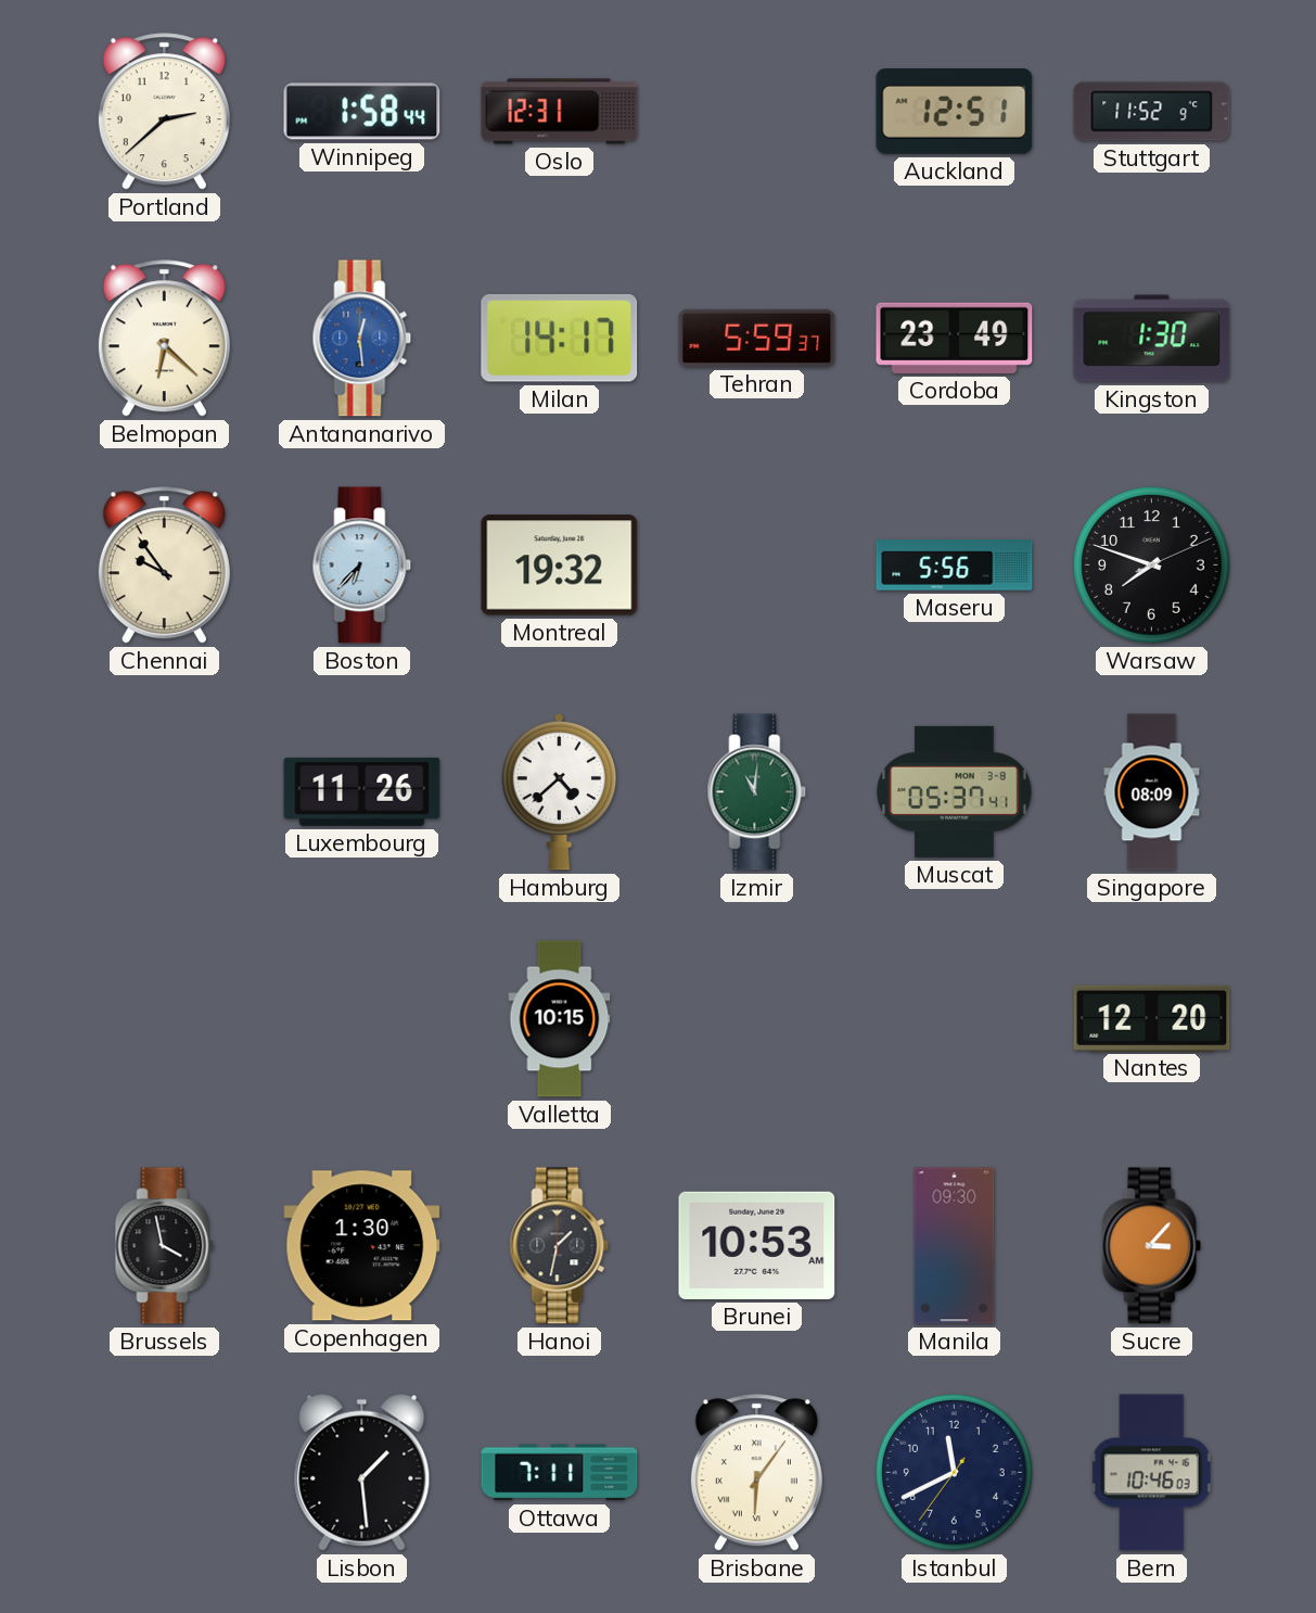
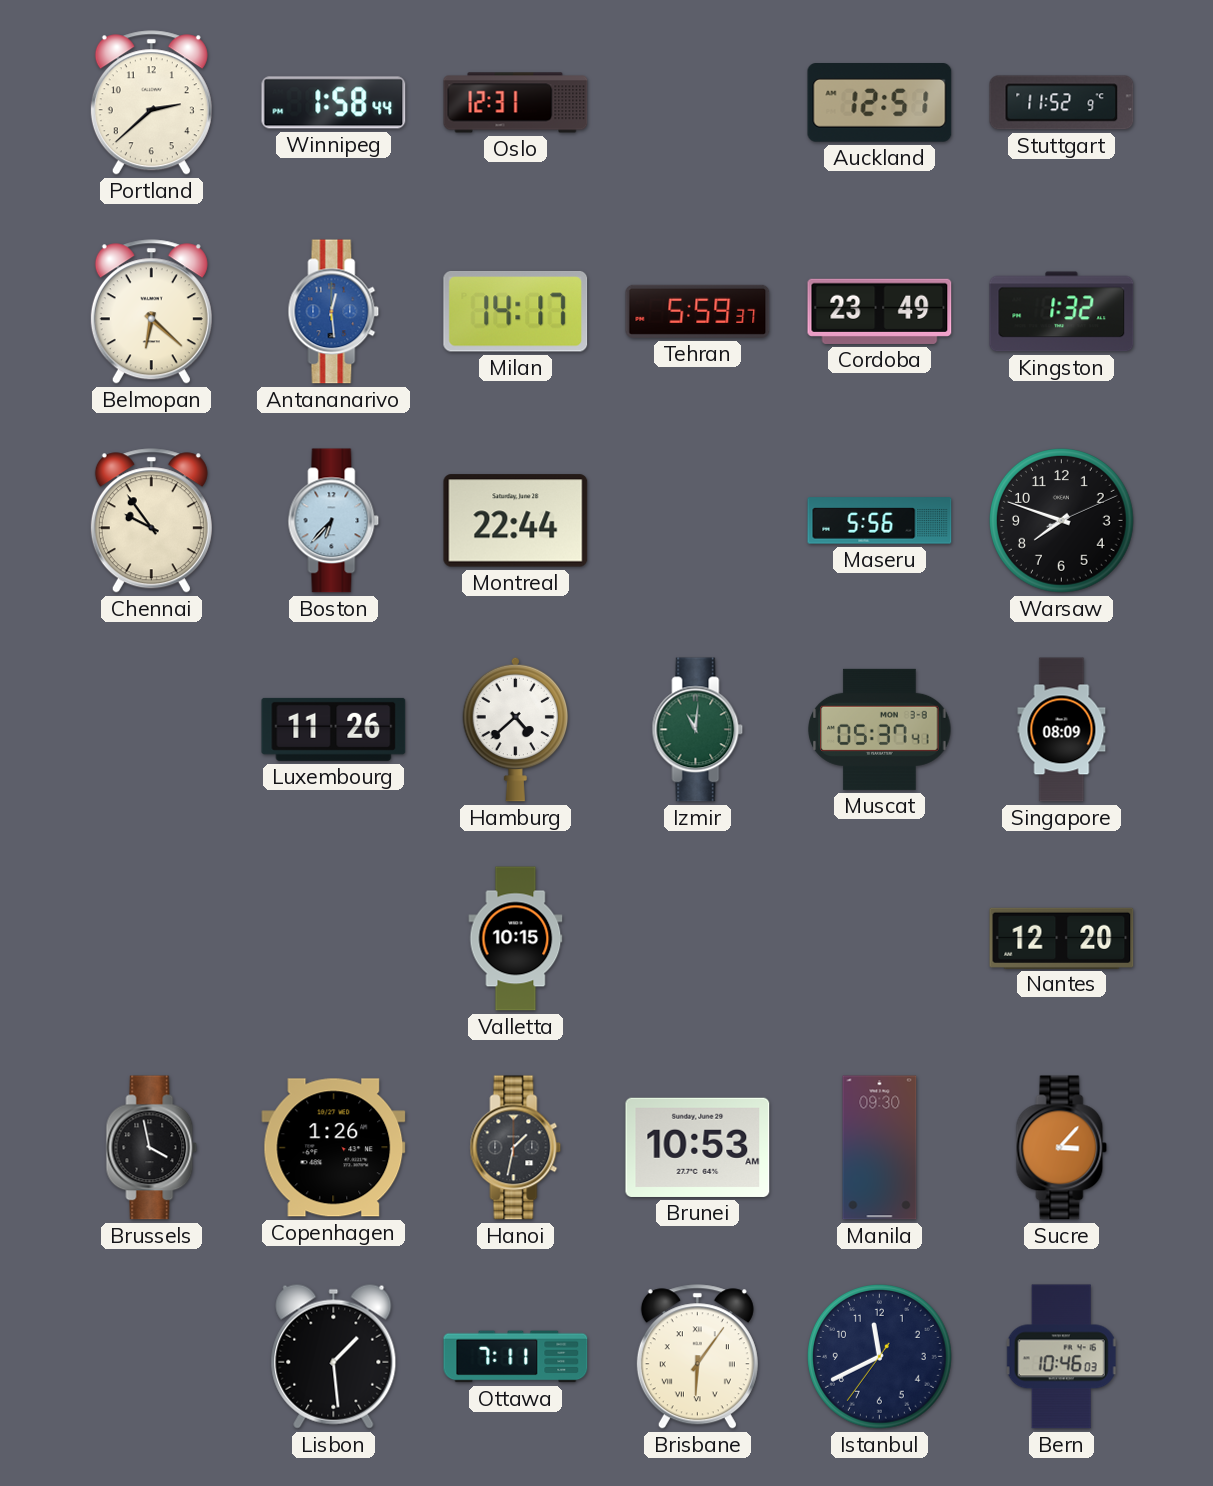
Kingston: 1:30 -> 1:32 (1062, 312)
Montreal: 19:32 -> 22:44 (516, 521)
Copenhagen: 1:30 -> 1:26 (334, 1148)
